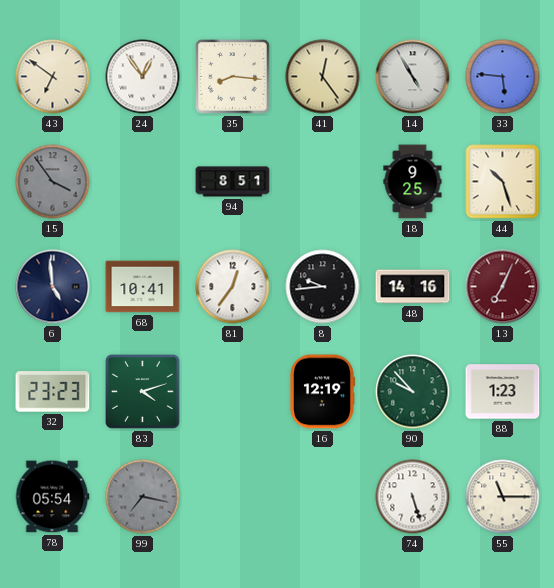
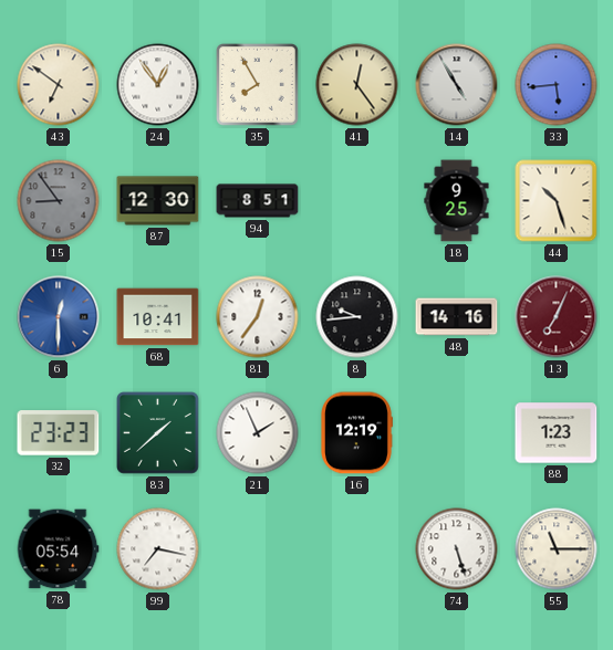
35: 8:16 -> 7:55 (258, 85)
33: 5:46 -> 5:44 (557, 85)
15: 3:54 -> 8:54 (59, 201)
87: none -> 12:30 (158, 201)
6: 4:59 -> 12:30 (59, 317)
6 dial: navy -> blue (59, 317)
83: 4:12 -> 1:38 (158, 433)
21: none -> 1:56 (258, 433)
90: 9:53 -> none (413, 392)
99 dial: grey -> white (158, 549)
